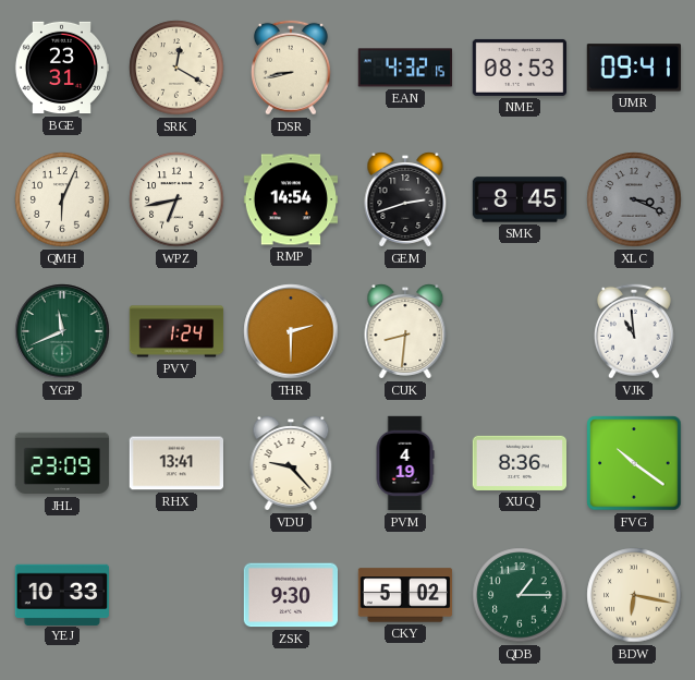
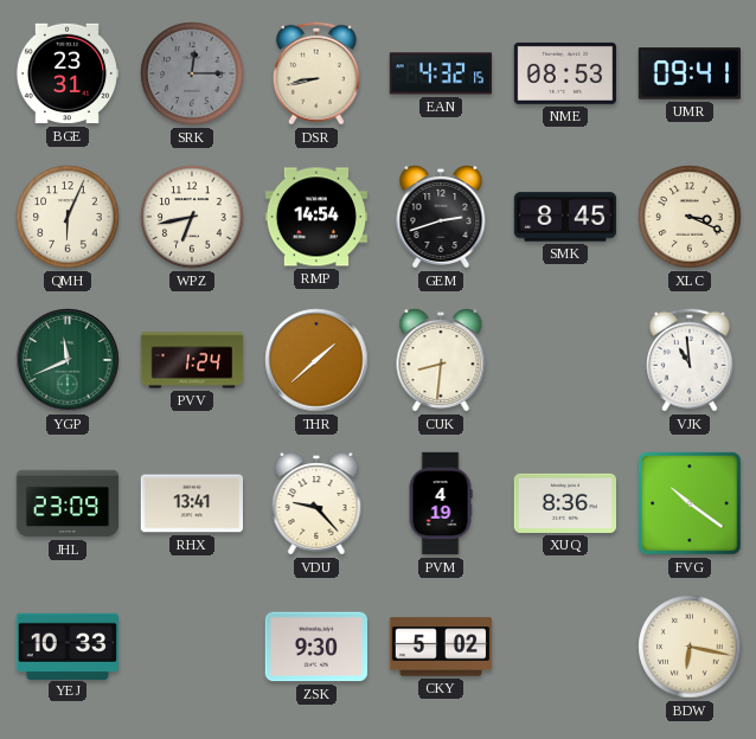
SRK: 12:20 -> 12:15 (192, 73)
SRK dial: cream -> grey (192, 73)
XLC dial: grey -> cream (690, 217)
THR: 2:30 -> 1:38 (316, 360)
QDB: 1:15 -> none (520, 595)
